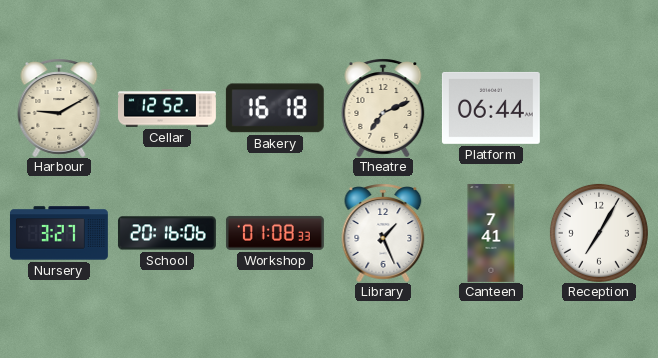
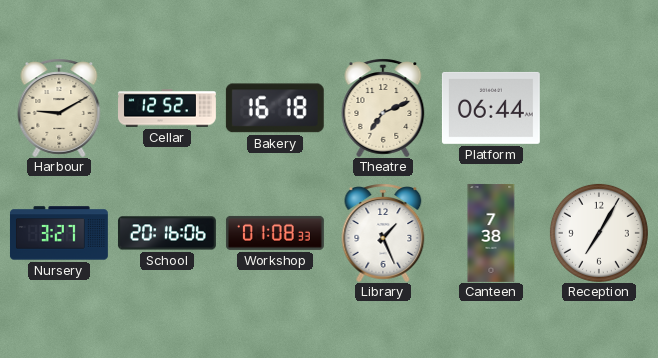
Canteen: 7:41 -> 7:38 (491, 233)
